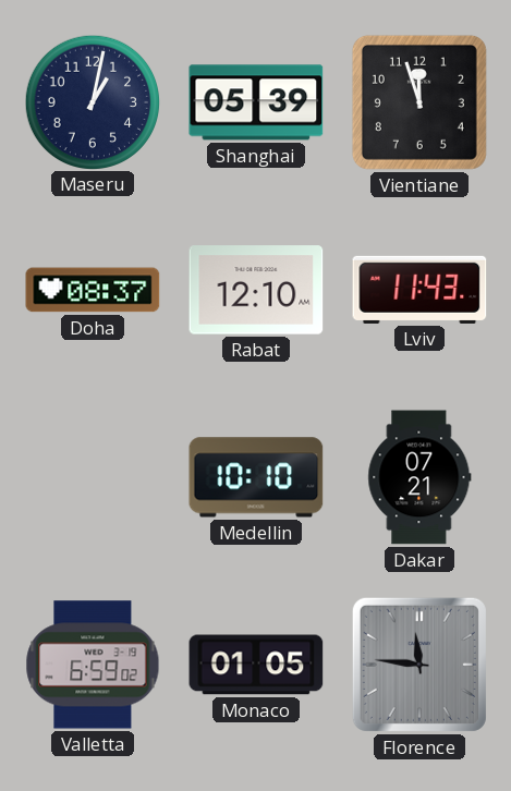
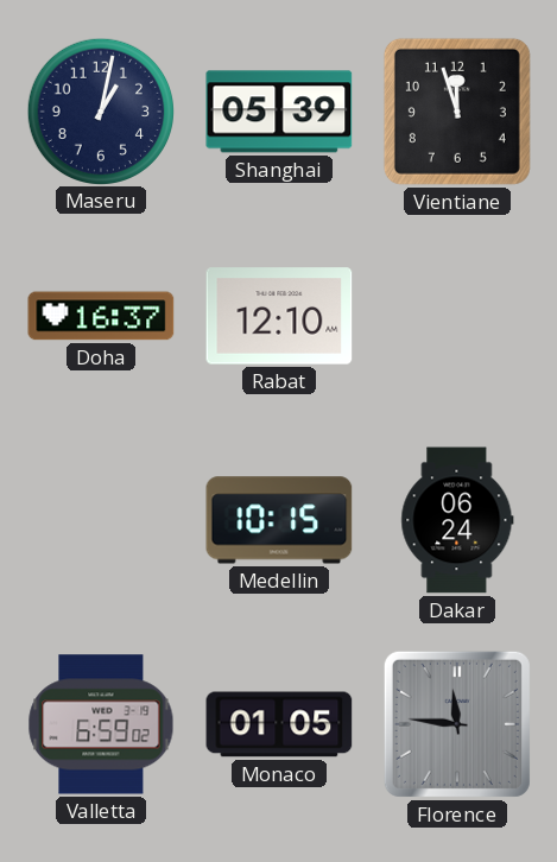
Doha: 08:37 -> 16:37 (101, 316)
Lviv: 11:43 -> none (419, 290)
Medellin: 10:10 -> 10:15 (279, 520)
Dakar: 07:21 -> 06:24 (457, 520)
